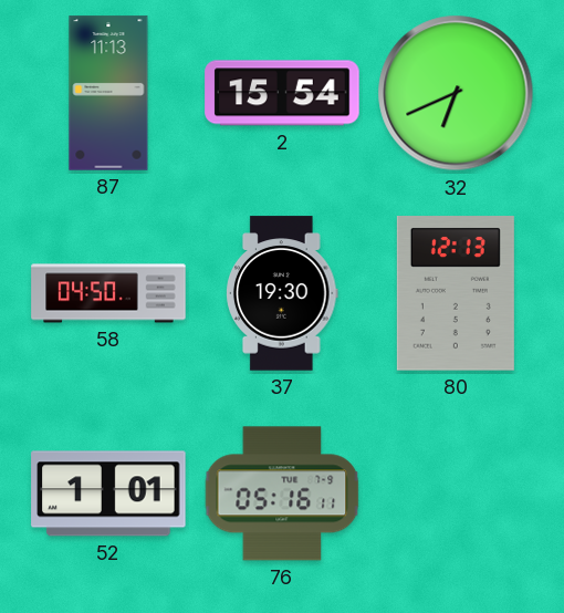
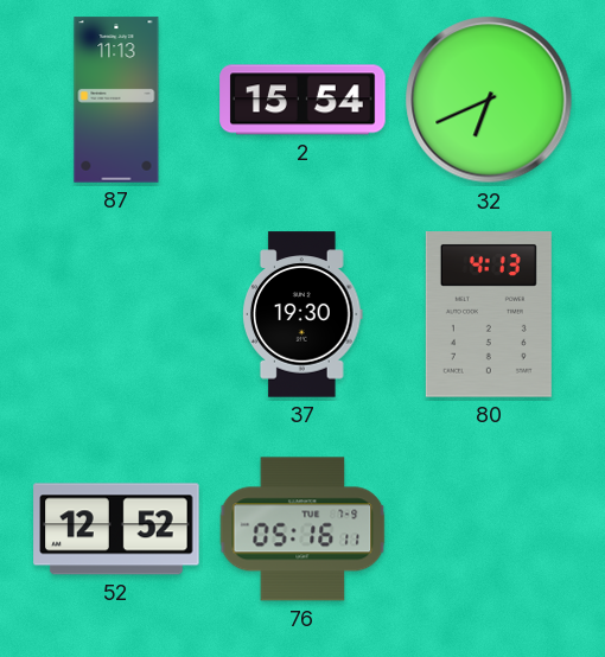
58: 04:50 -> none (108, 293)
80: 12:13 -> 4:13 (489, 314)
52: 1:01 -> 12:52 (116, 529)
